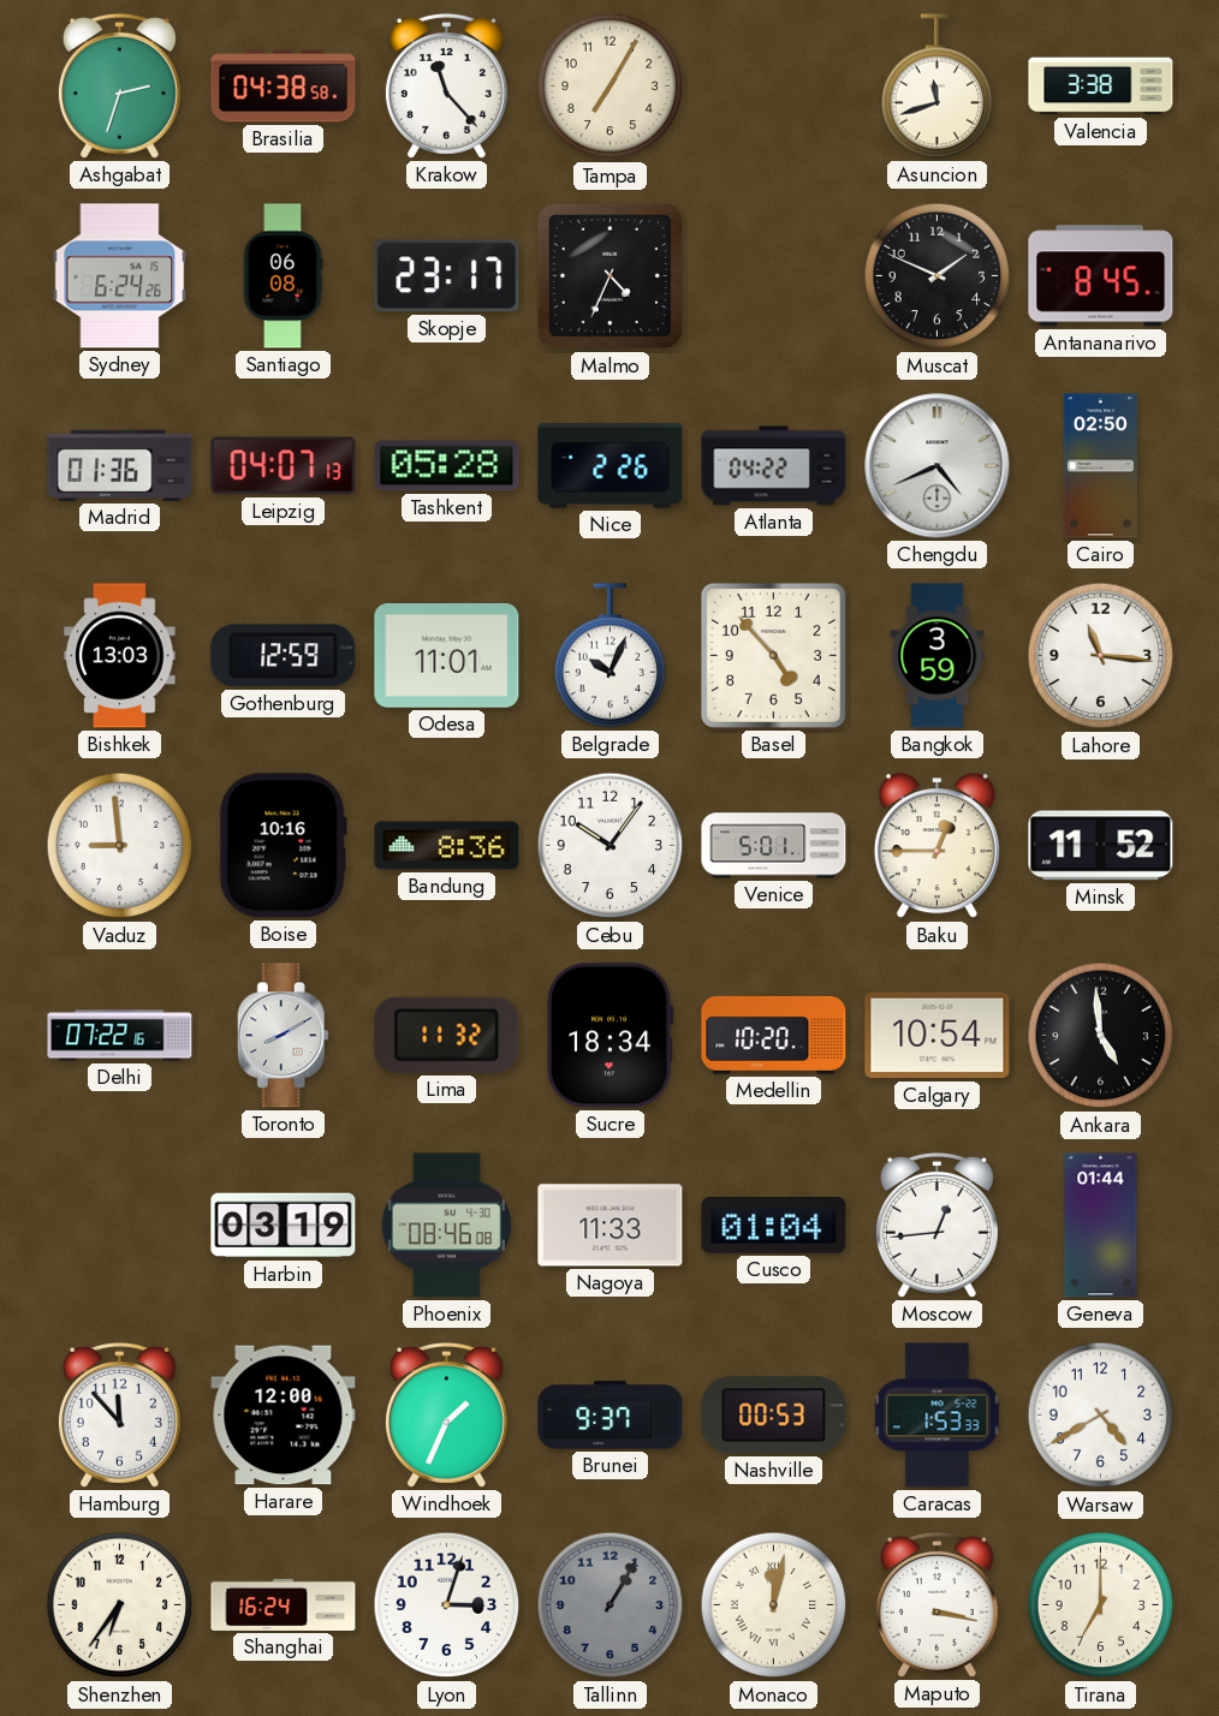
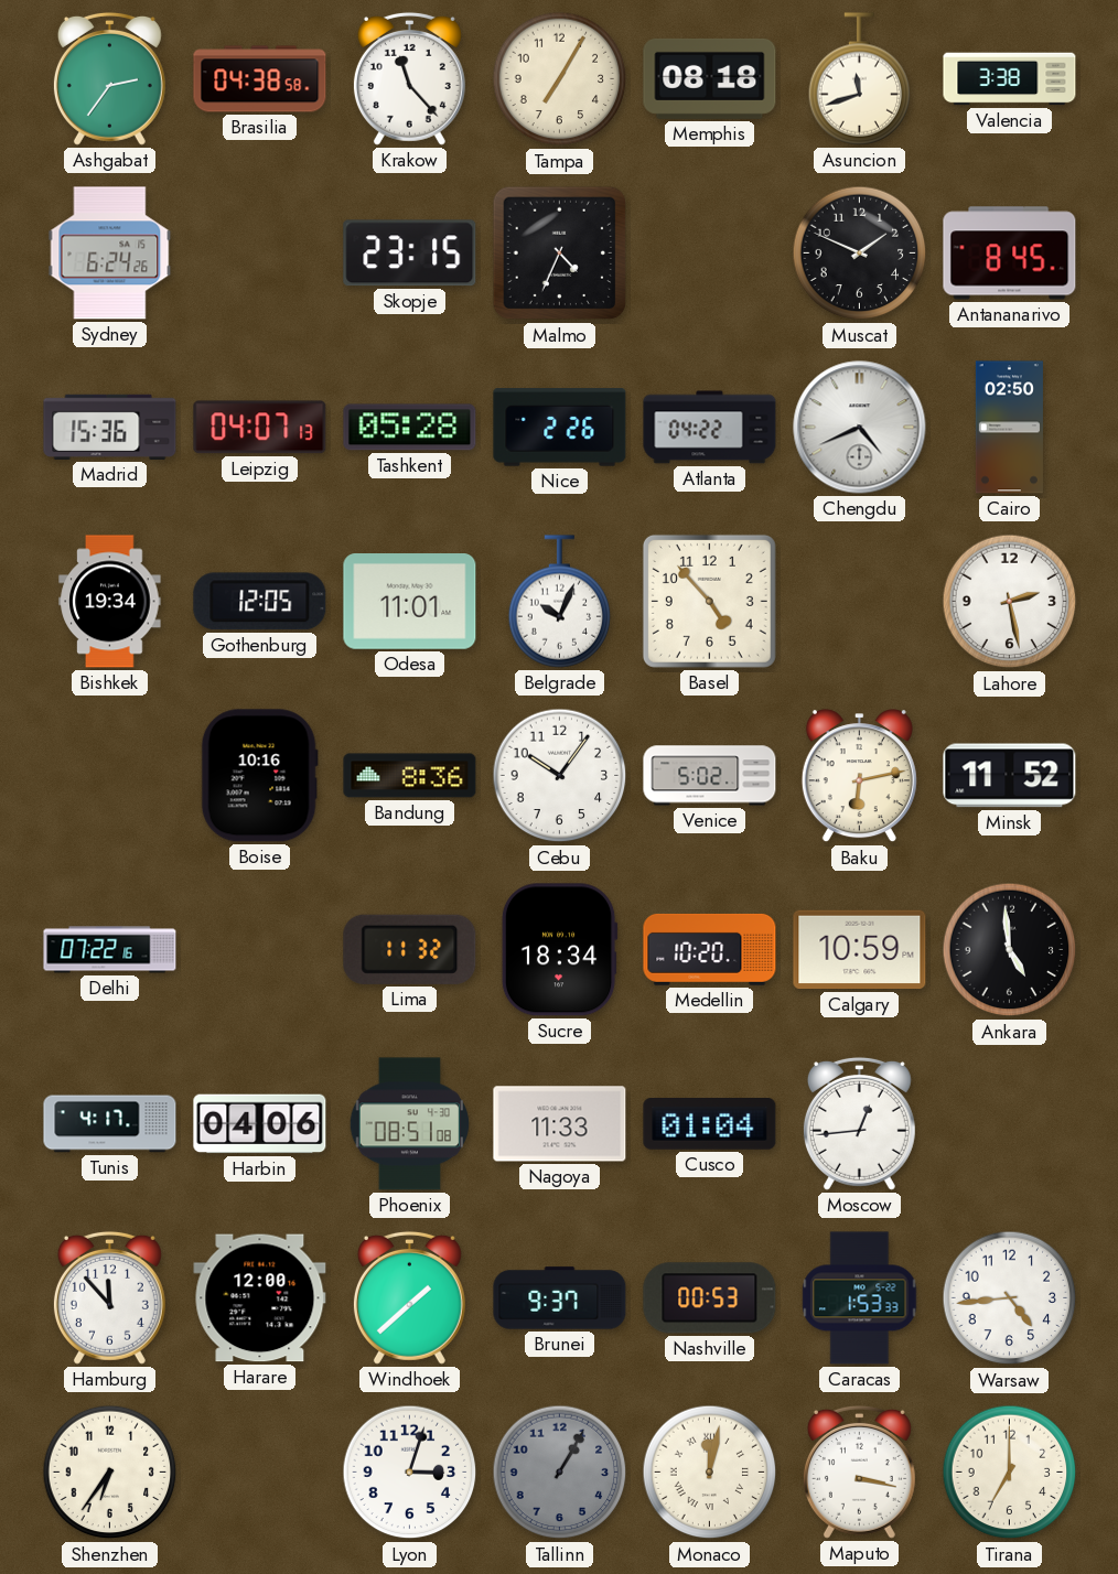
Ashgabat: 2:33 -> 2:36 (109, 78)
Memphis: none -> 08:18 (710, 78)
Santiago: 06:08 -> none (283, 276)
Skopje: 23:17 -> 23:15 (410, 254)
Madrid: 01:36 -> 15:36 (110, 427)
Bishkek: 13:03 -> 19:34 (110, 602)
Gothenburg: 12:59 -> 12:05 (260, 602)
Bangkok: 3:59 -> none (938, 656)
Lahore: 11:16 -> 2:28 (1010, 602)
Vaduz: 8:59 -> none (120, 846)
Venice: 5:01 -> 5:02 (710, 776)
Baku: 12:45 -> 6:13 (859, 776)
Toronto: 8:10 -> none (283, 1036)
Calgary: 10:54 -> 10:59 (860, 950)
Tunis: none -> 4:17 (110, 1124)
Harbin: 03:19 -> 04:06 (260, 1124)
Phoenix: 08:46 -> 08:51 (410, 1124)
Geneva: 01:44 -> none (1101, 1226)
Windhoek: 1:34 -> 1:38 (409, 1297)
Warsaw: 4:40 -> 4:44 (1010, 1298)
Shanghai: 16:24 -> none (284, 1604)
